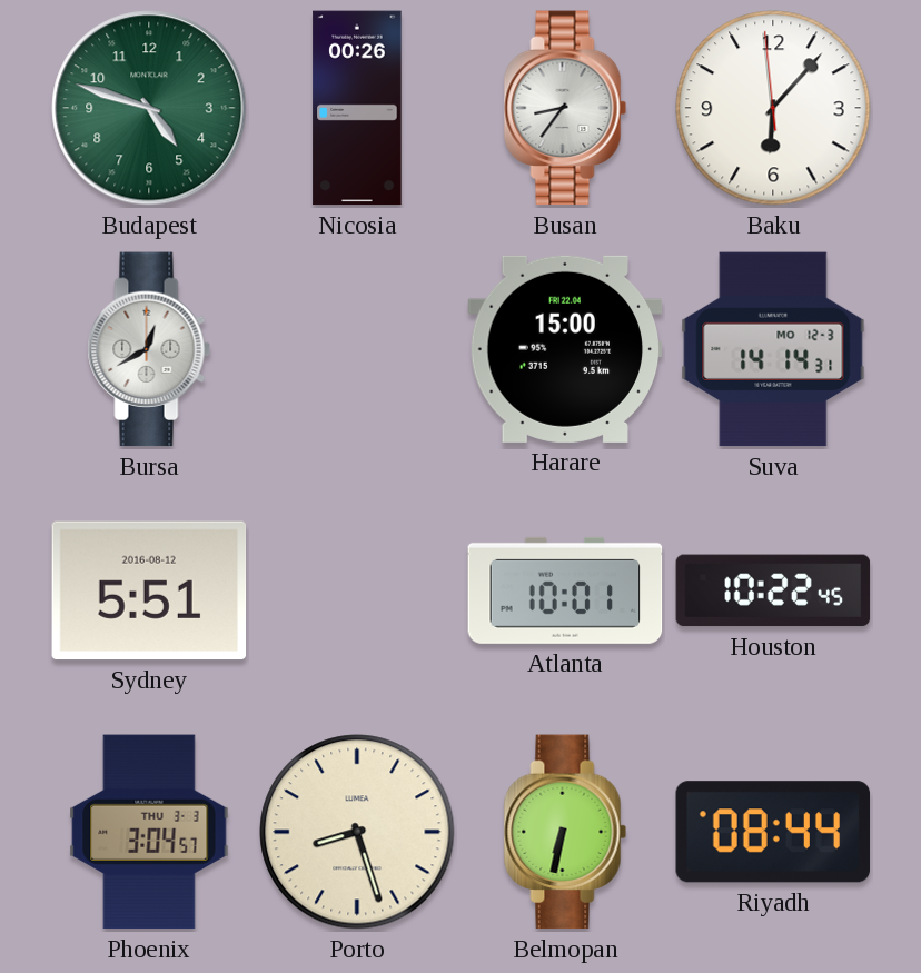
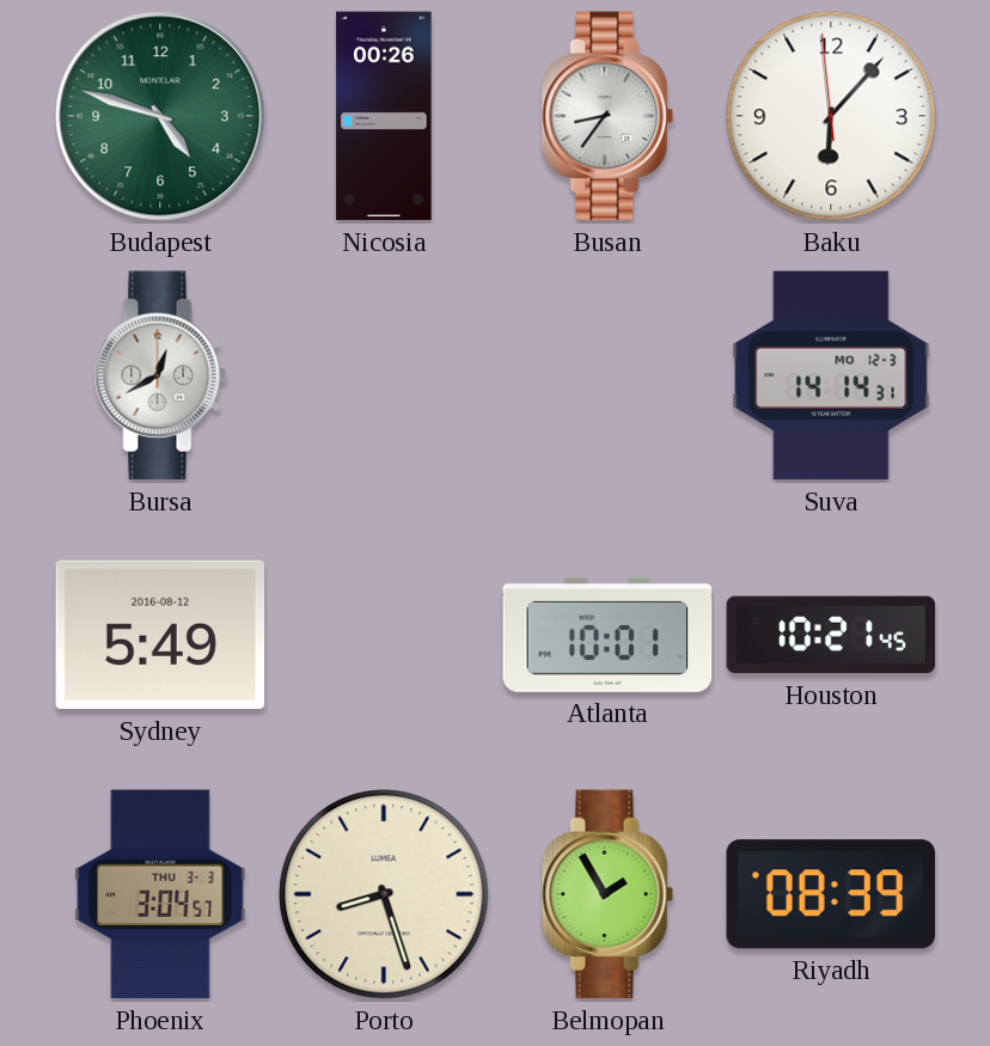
Harare: 15:00 -> none (565, 349)
Sydney: 5:51 -> 5:49 (160, 635)
Houston: 10:22 -> 10:21 (831, 635)
Belmopan: 6:32 -> 1:55 (607, 894)
Riyadh: 08:44 -> 08:39 (830, 894)
